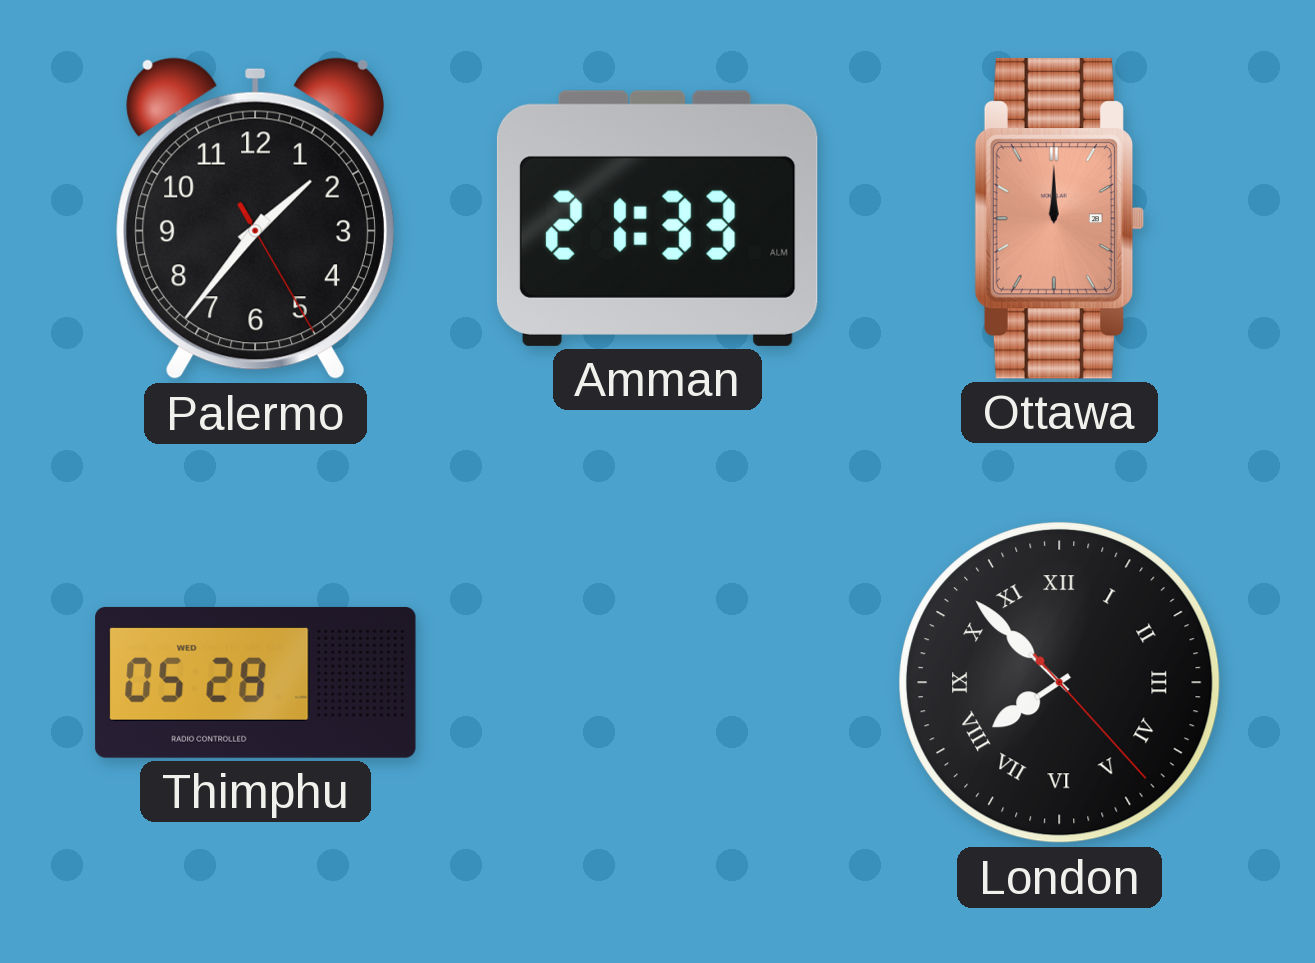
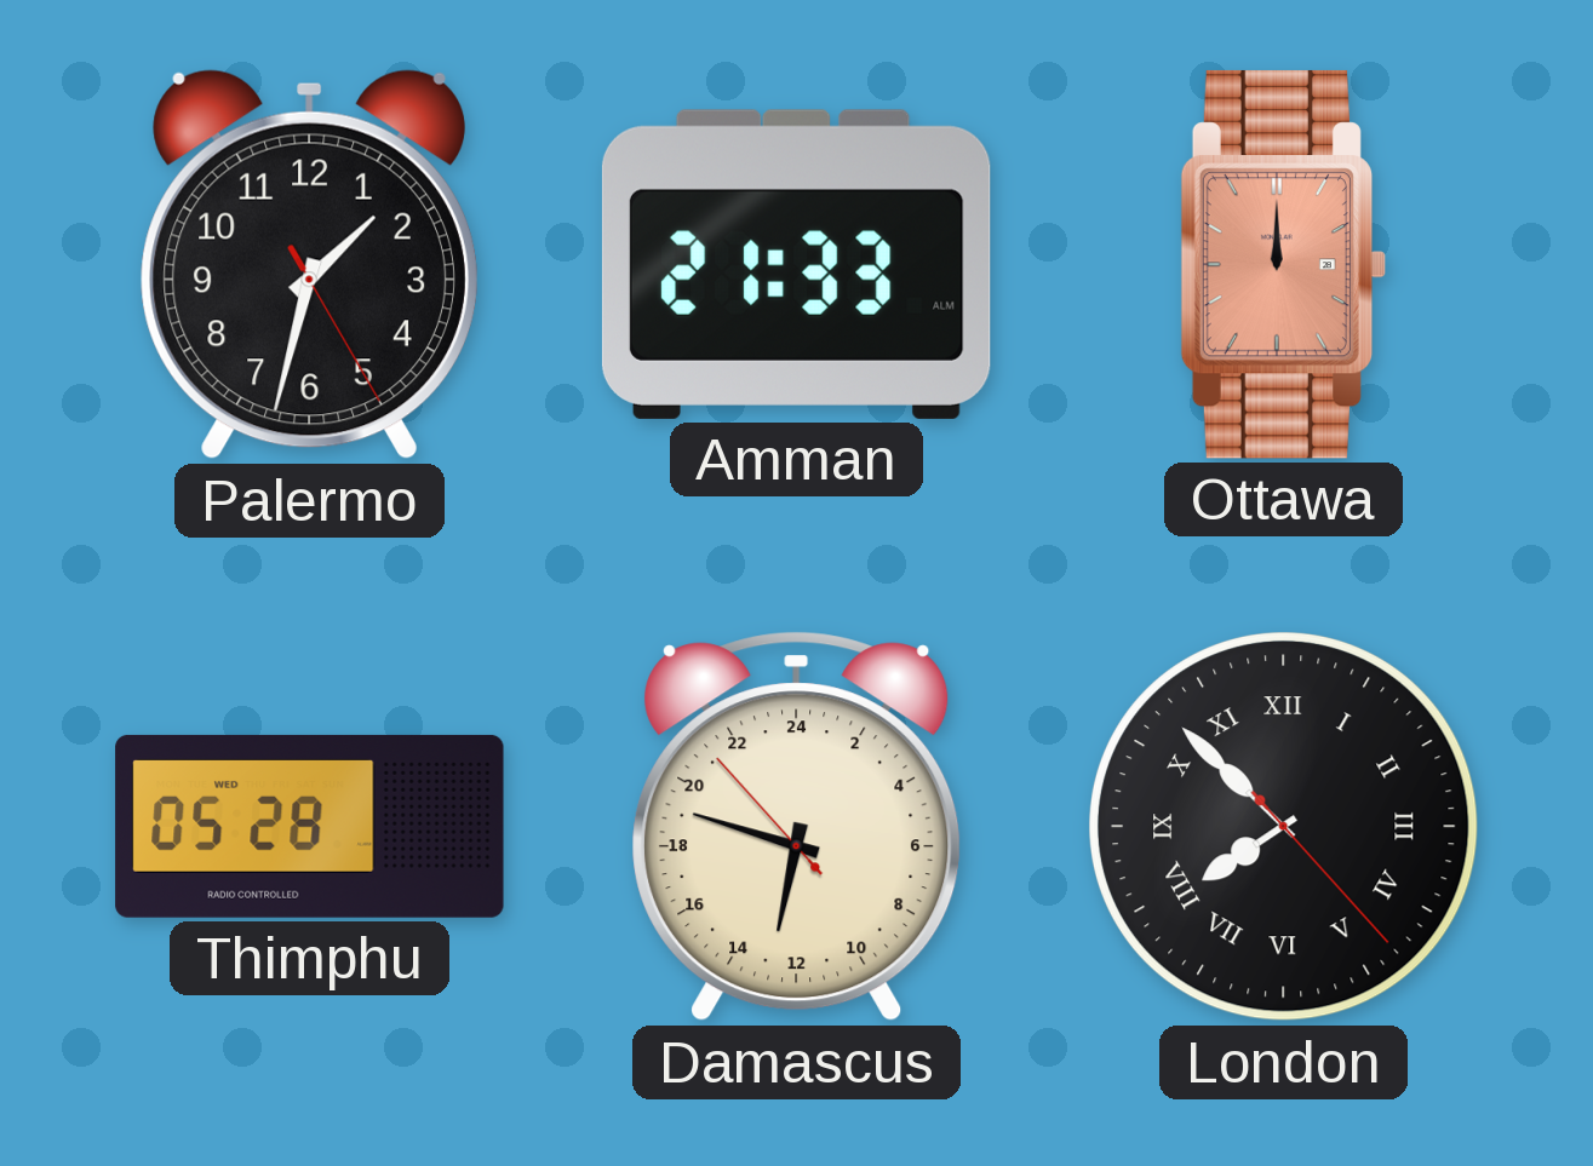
Palermo: 1:36 -> 1:32 (309, 265)
Damascus: none -> 12:47 (797, 827)
